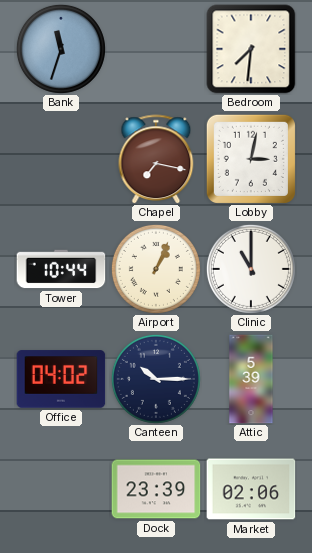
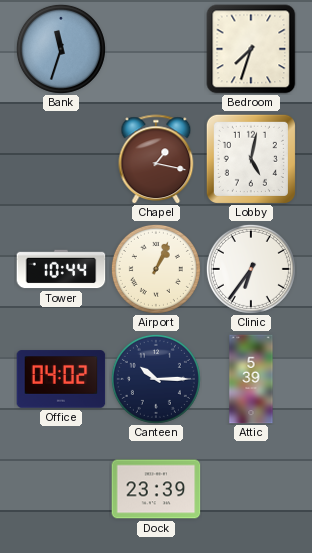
Bedroom: 7:31 -> 7:33 (251, 49)
Chapel: 7:17 -> 1:17 (156, 159)
Lobby: 3:02 -> 5:02 (251, 159)
Clinic: 11:00 -> 6:36 (251, 269)
Market: 02:06 -> none (251, 489)
